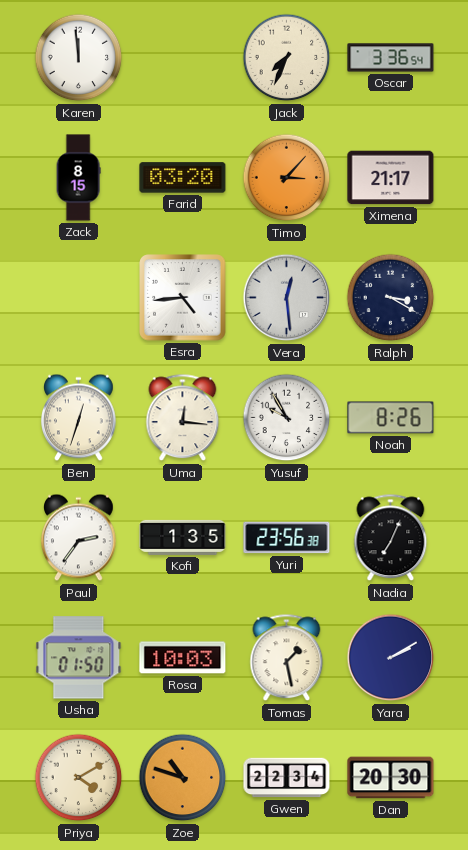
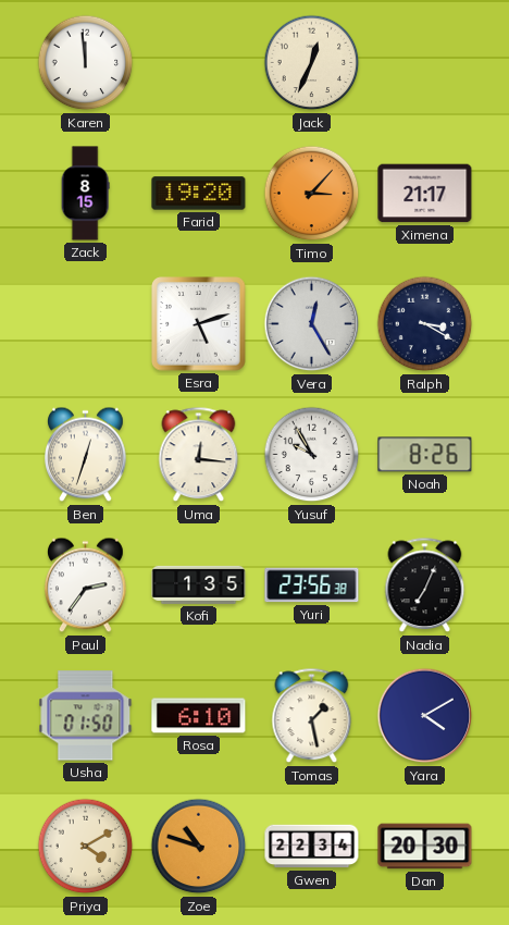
Jack: 7:34 -> 12:34 (312, 63)
Oscar: 3:36 -> none (391, 58)
Farid: 03:20 -> 19:20 (199, 194)
Esra: 4:44 -> 5:12 (199, 324)
Vera: 12:29 -> 12:25 (312, 324)
Rosa: 10:03 -> 6:10 (199, 716)
Yara: 2:10 -> 4:10 (425, 716)
